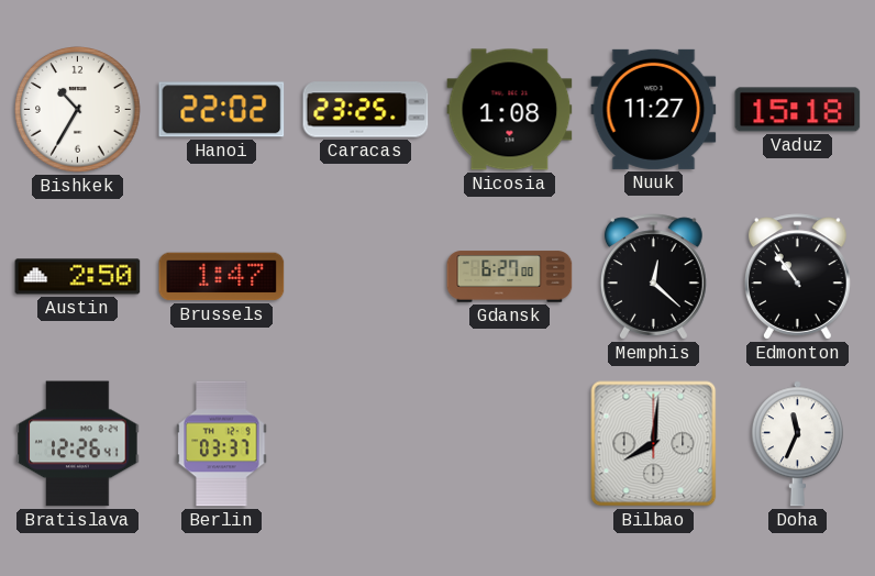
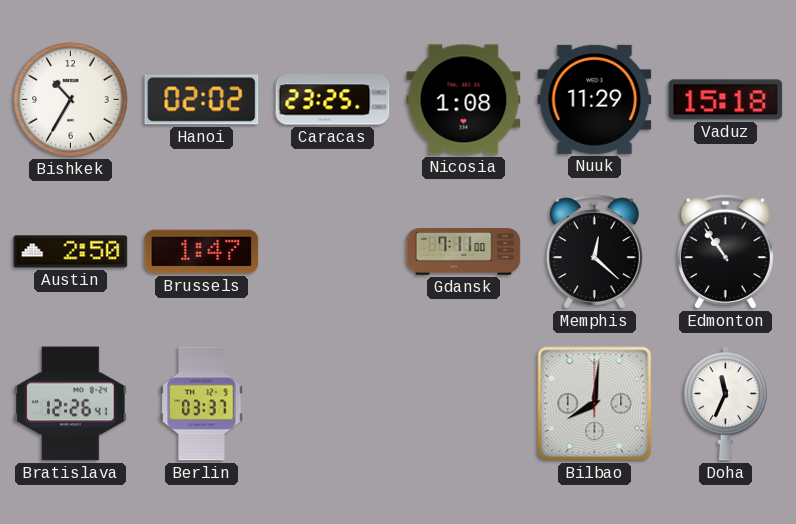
Hanoi: 22:02 -> 02:02 (202, 100)
Nuuk: 11:27 -> 11:29 (595, 99)
Gdansk: 6:27 -> 7:11 (464, 252)
